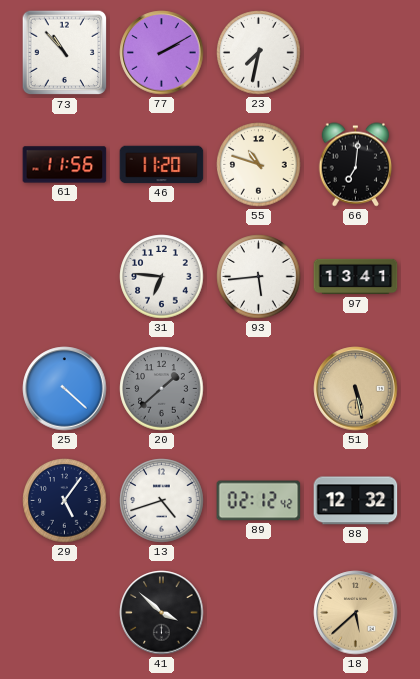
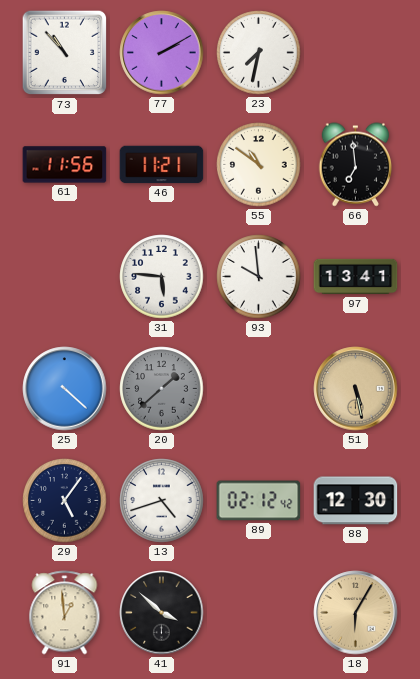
46: 11:20 -> 11:21 (162, 165)
55: 10:48 -> 10:51 (259, 165)
66: 7:01 -> 6:59 (355, 165)
31: 6:46 -> 5:46 (162, 277)
93: 5:44 -> 9:59 (259, 277)
88: 12:32 -> 12:30 (356, 501)
91: none -> 12:59 (65, 613)
18: 5:38 -> 6:05 (356, 613)
